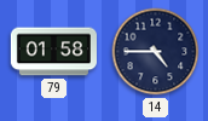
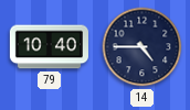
79: 01:58 -> 10:40 (49, 47)
